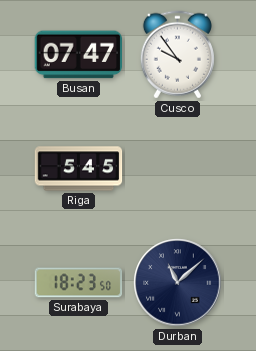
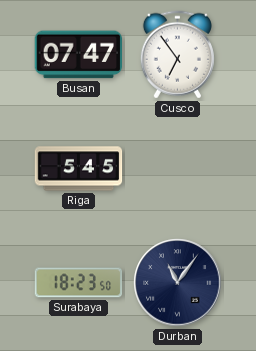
Cusco: 9:54 -> 6:54 (177, 55)
Durban: 11:08 -> 11:06 (178, 283)
